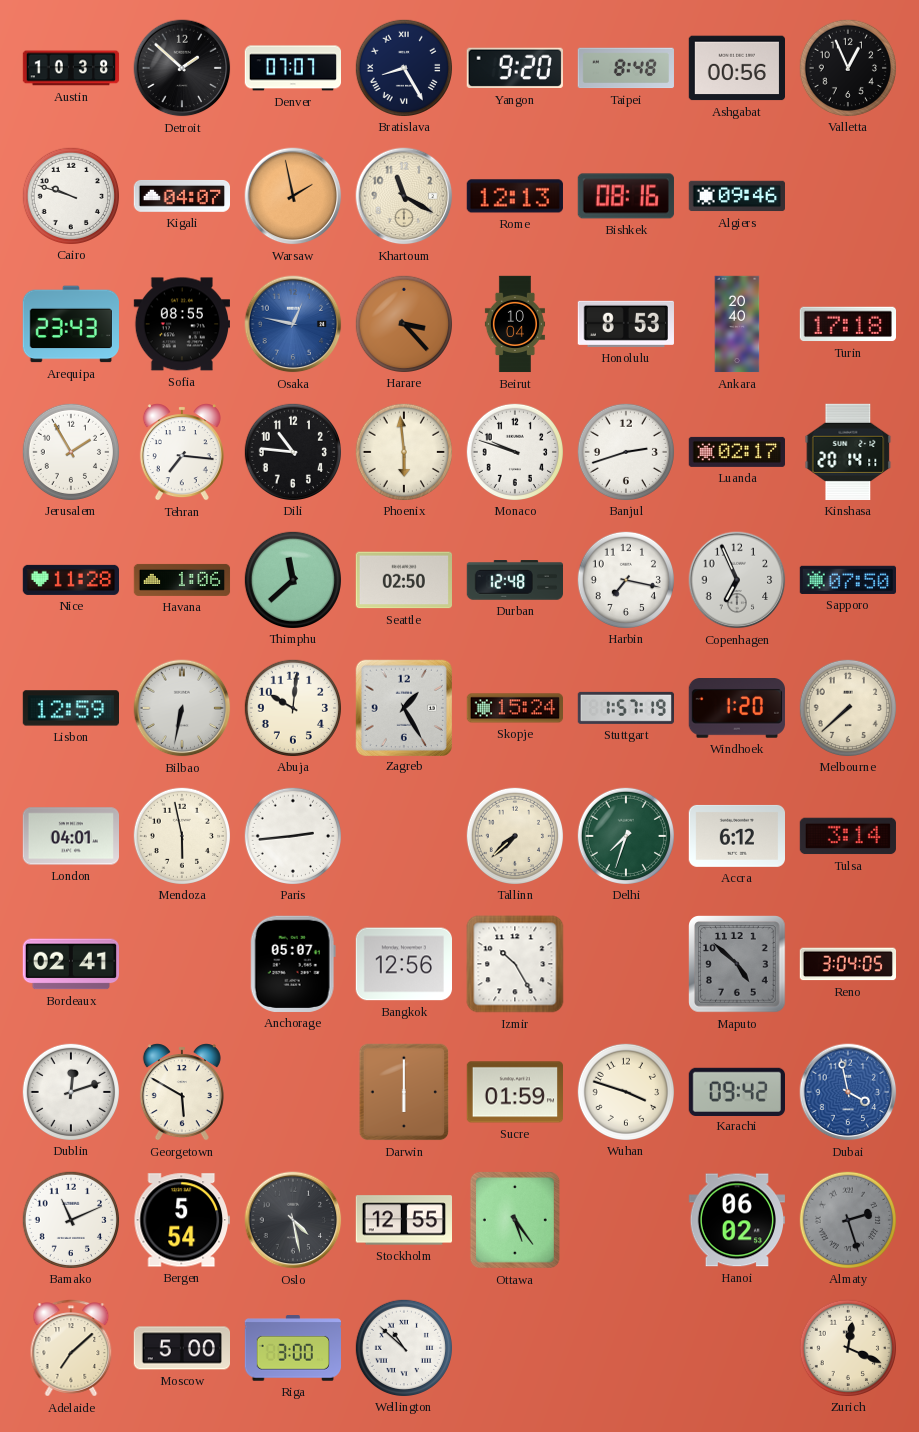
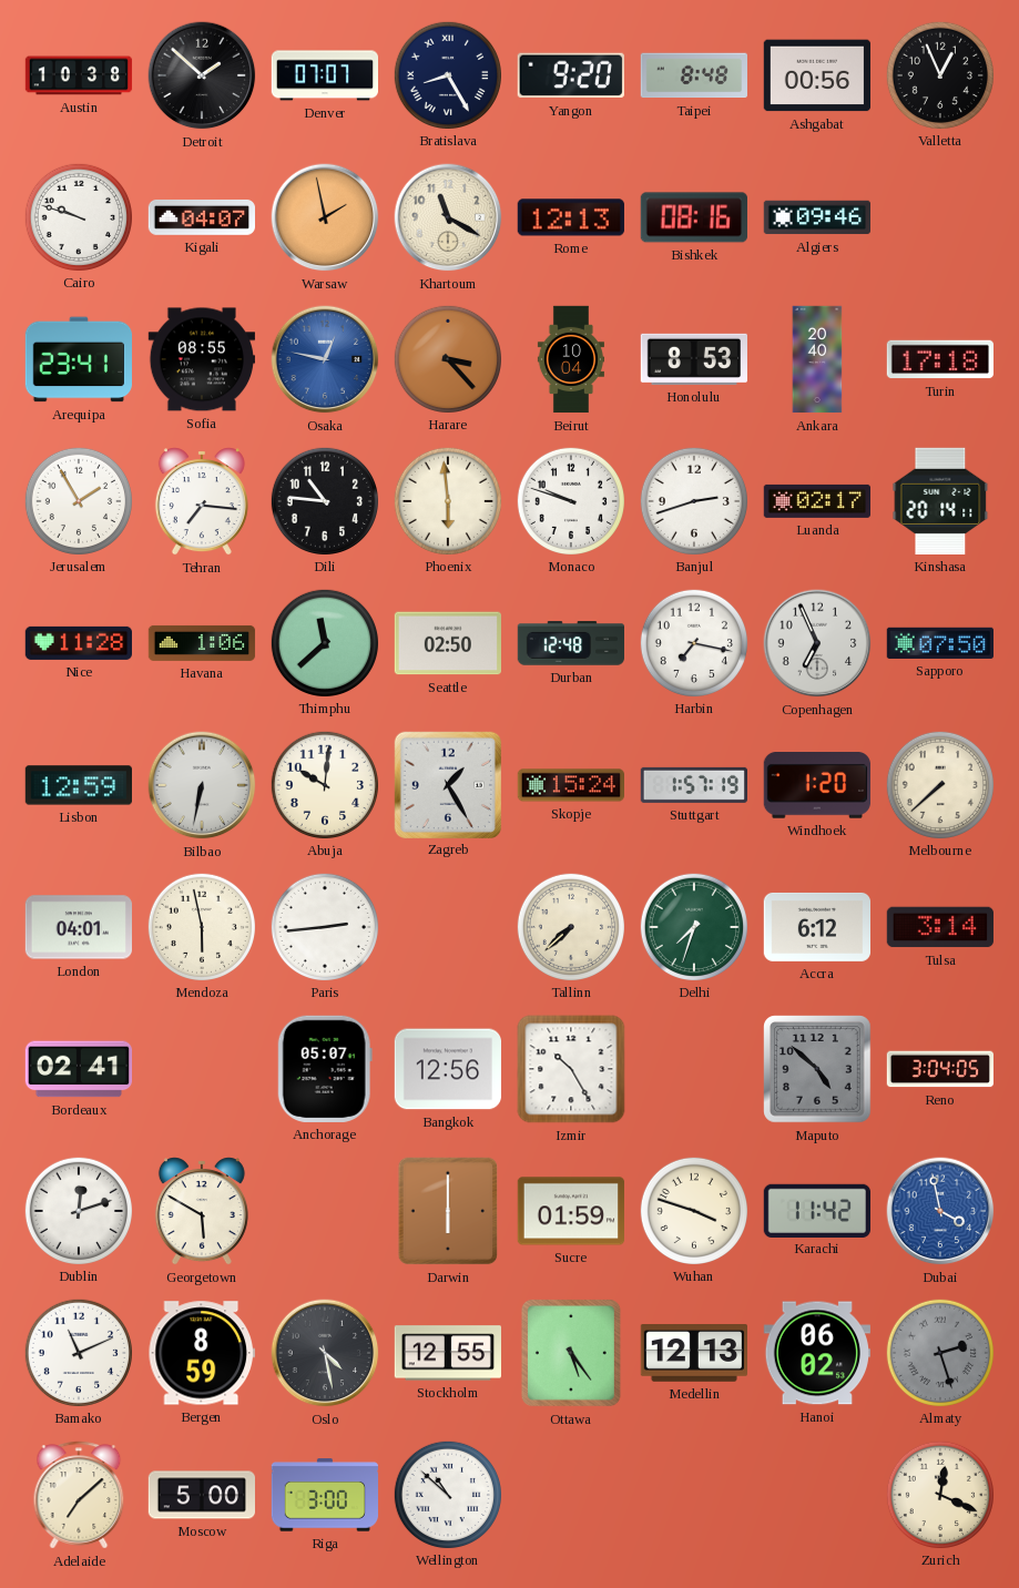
Arequipa: 23:43 -> 23:41 (78, 359)
Karachi: 09:42 -> 11:42 (816, 1210)
Bergen: 5:54 -> 8:59 (202, 1353)
Medellin: none -> 12:13 (693, 1354)
